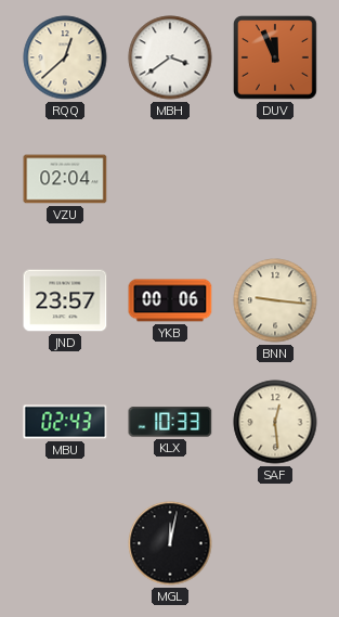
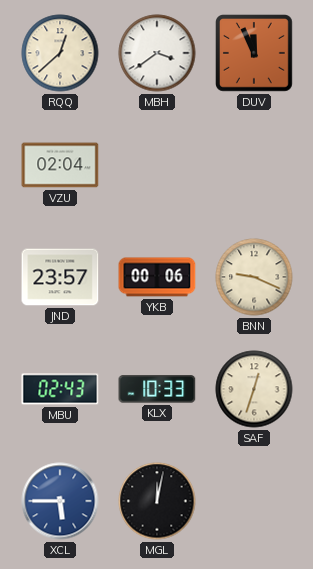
BNN: 9:16 -> 9:19 (254, 277)
SAF: 12:29 -> 12:33 (254, 389)
XCL: none -> 5:45 (60, 501)
